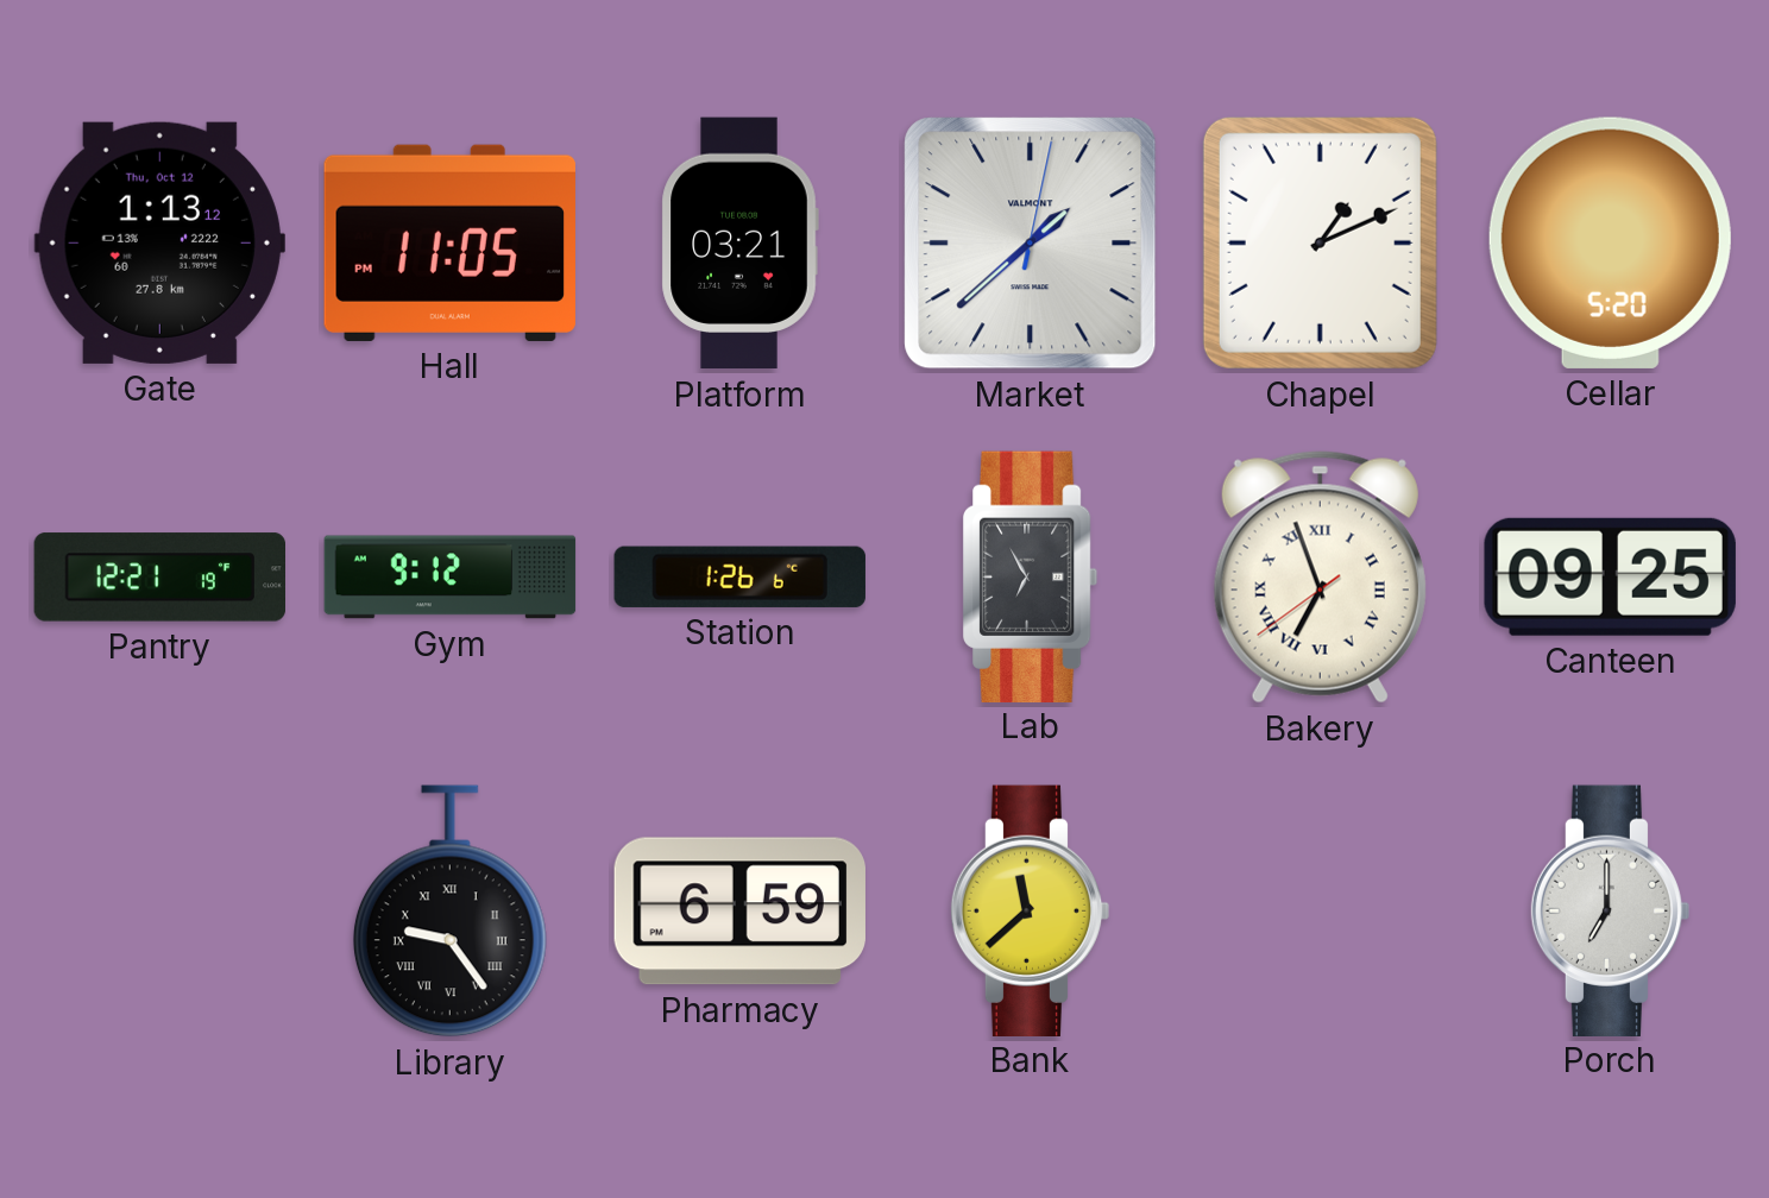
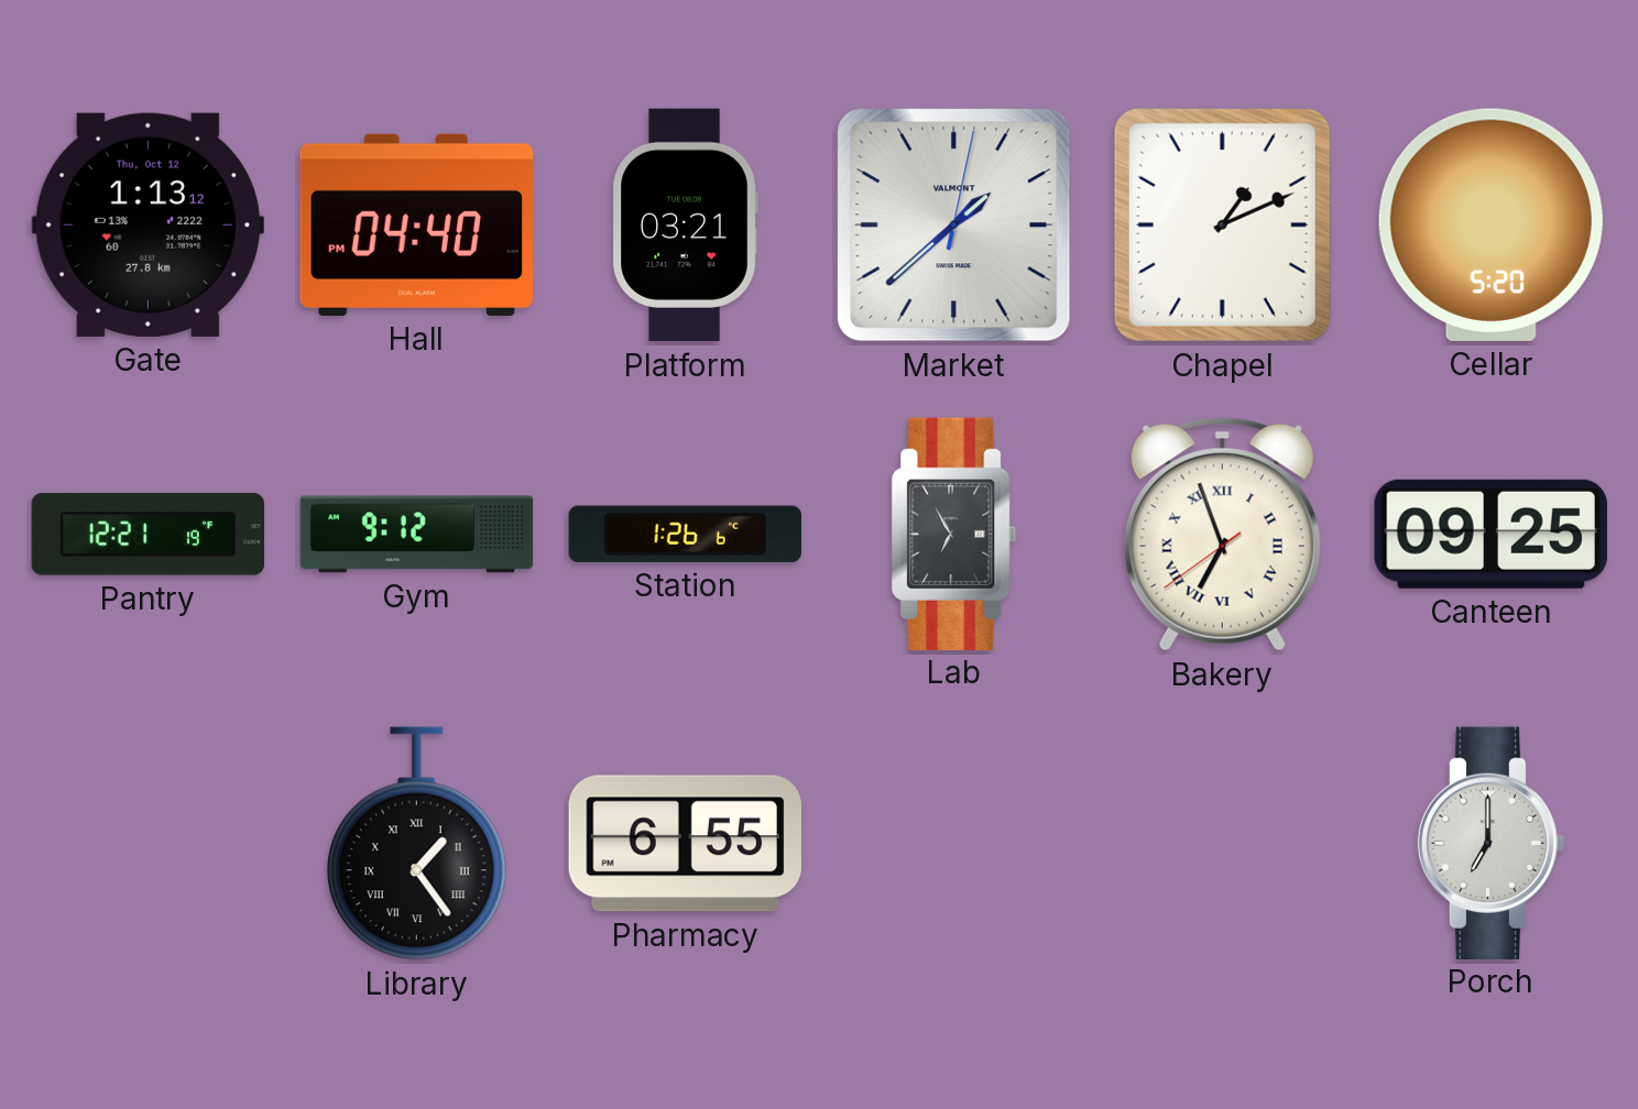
Hall: 11:05 -> 04:40 (416, 224)
Library: 9:24 -> 1:24 (416, 844)
Pharmacy: 6:59 -> 6:55 (685, 844)
Bank: 11:38 -> none (1031, 910)
